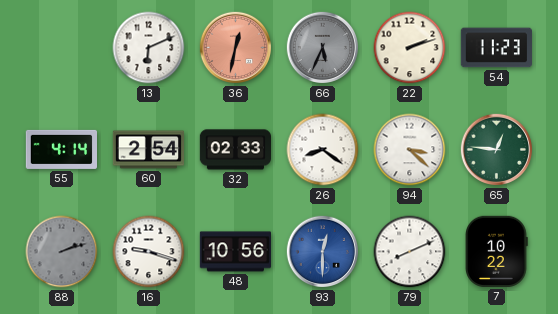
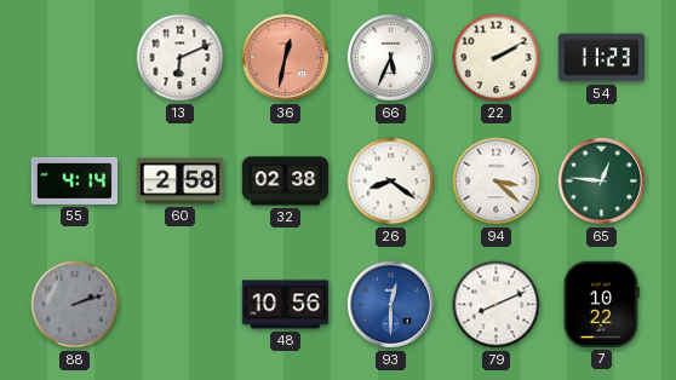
66 dial: grey -> white (391, 58)
22: 2:12 -> 2:10 (497, 58)
60: 2:54 -> 2:58 (179, 182)
32: 02:33 -> 02:38 (285, 182)
16: 9:18 -> none (149, 252)
